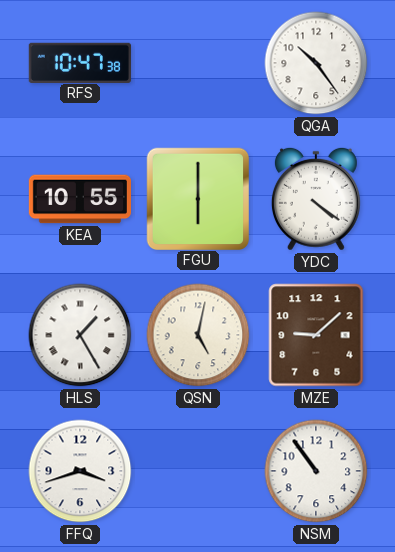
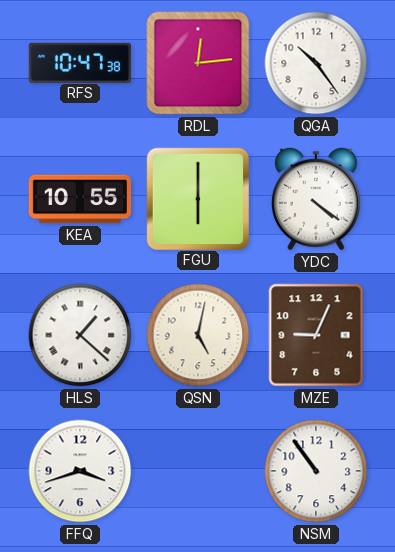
RDL: none -> 12:14 (198, 63)
HLS: 1:25 -> 1:22 (80, 335)
MZE: 9:08 -> 9:04 (316, 335)
